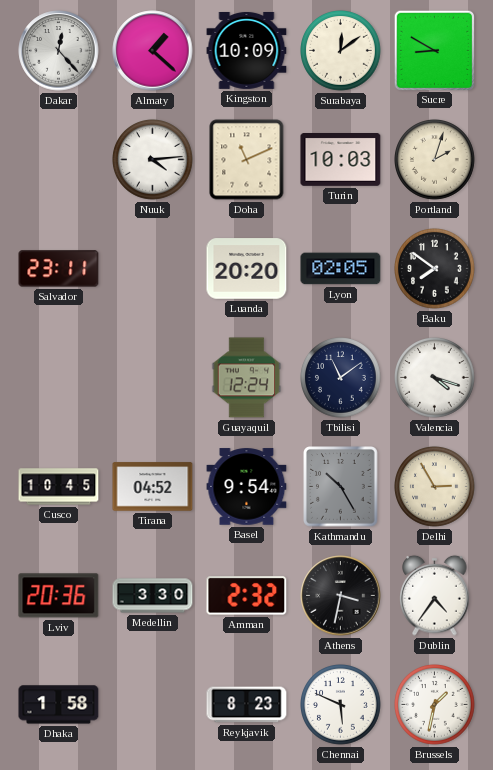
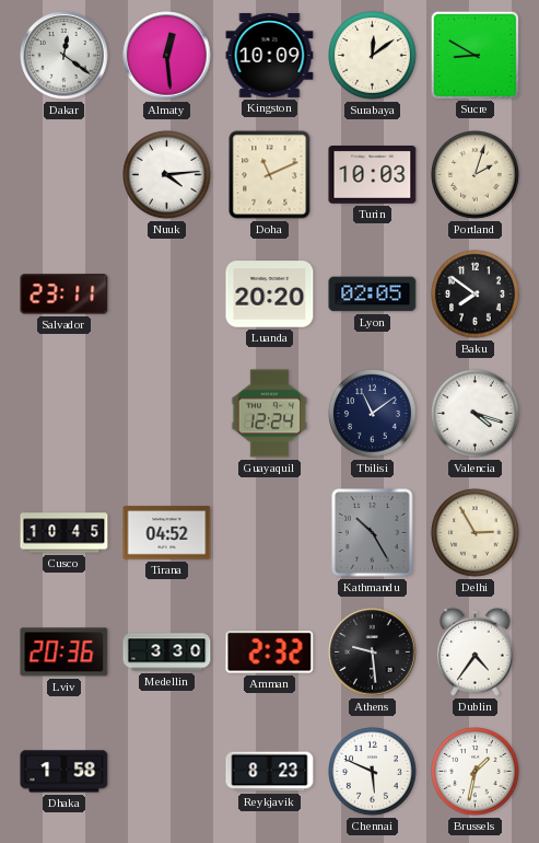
Dakar: 12:23 -> 12:21 (65, 56)
Almaty: 1:22 -> 12:29 (167, 56)
Basel: 9:54 -> none (247, 487)
Athens: 3:32 -> 9:29 (373, 653)
